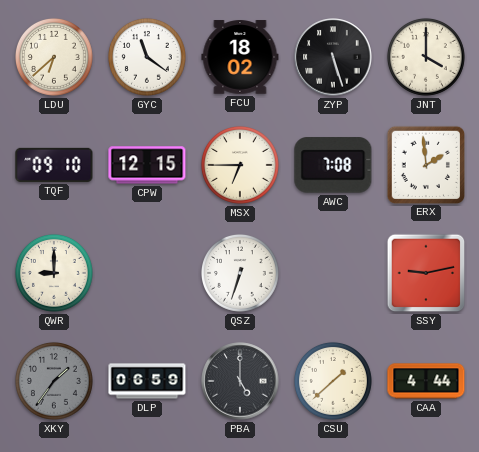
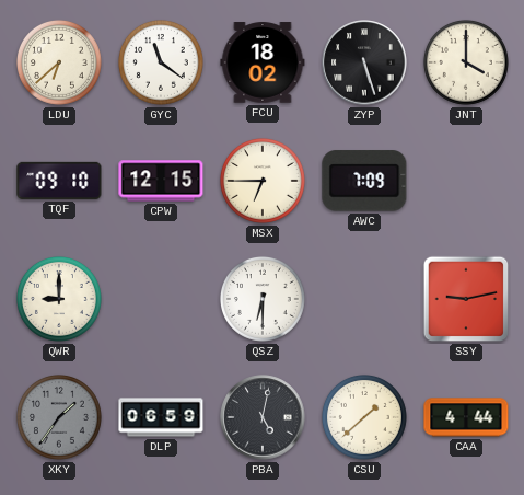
AWC: 7:08 -> 7:09 (364, 181)
ERX: 1:59 -> none (425, 164)
QSZ: 6:33 -> 6:30 (263, 299)
PBA: 5:00 -> 5:02 (263, 417)
